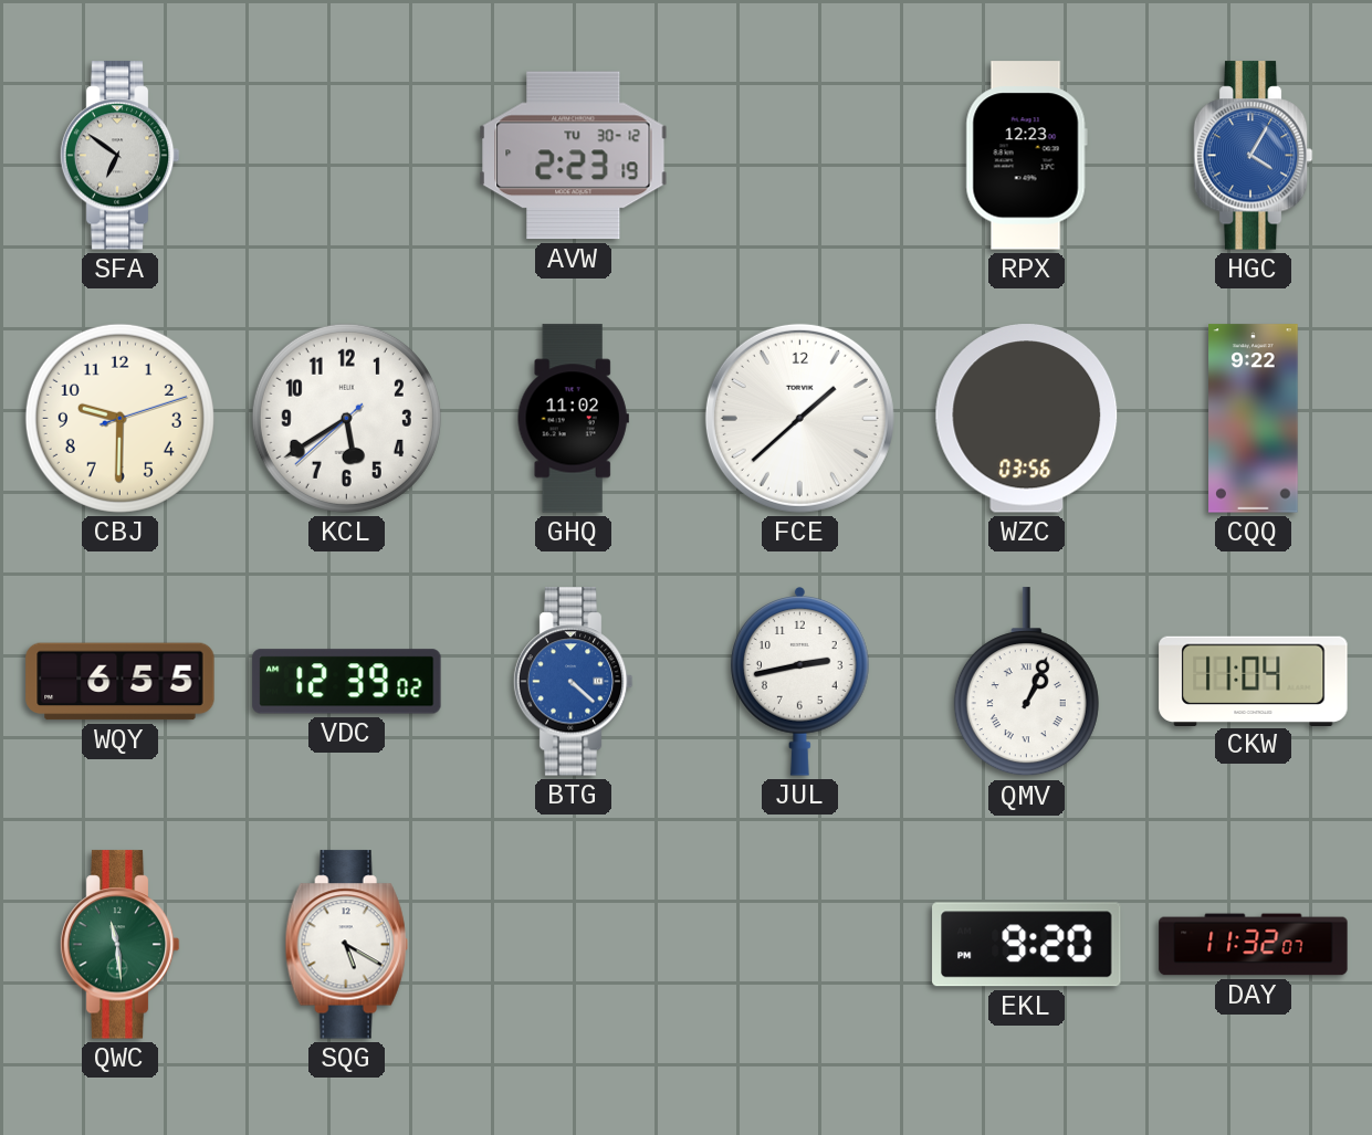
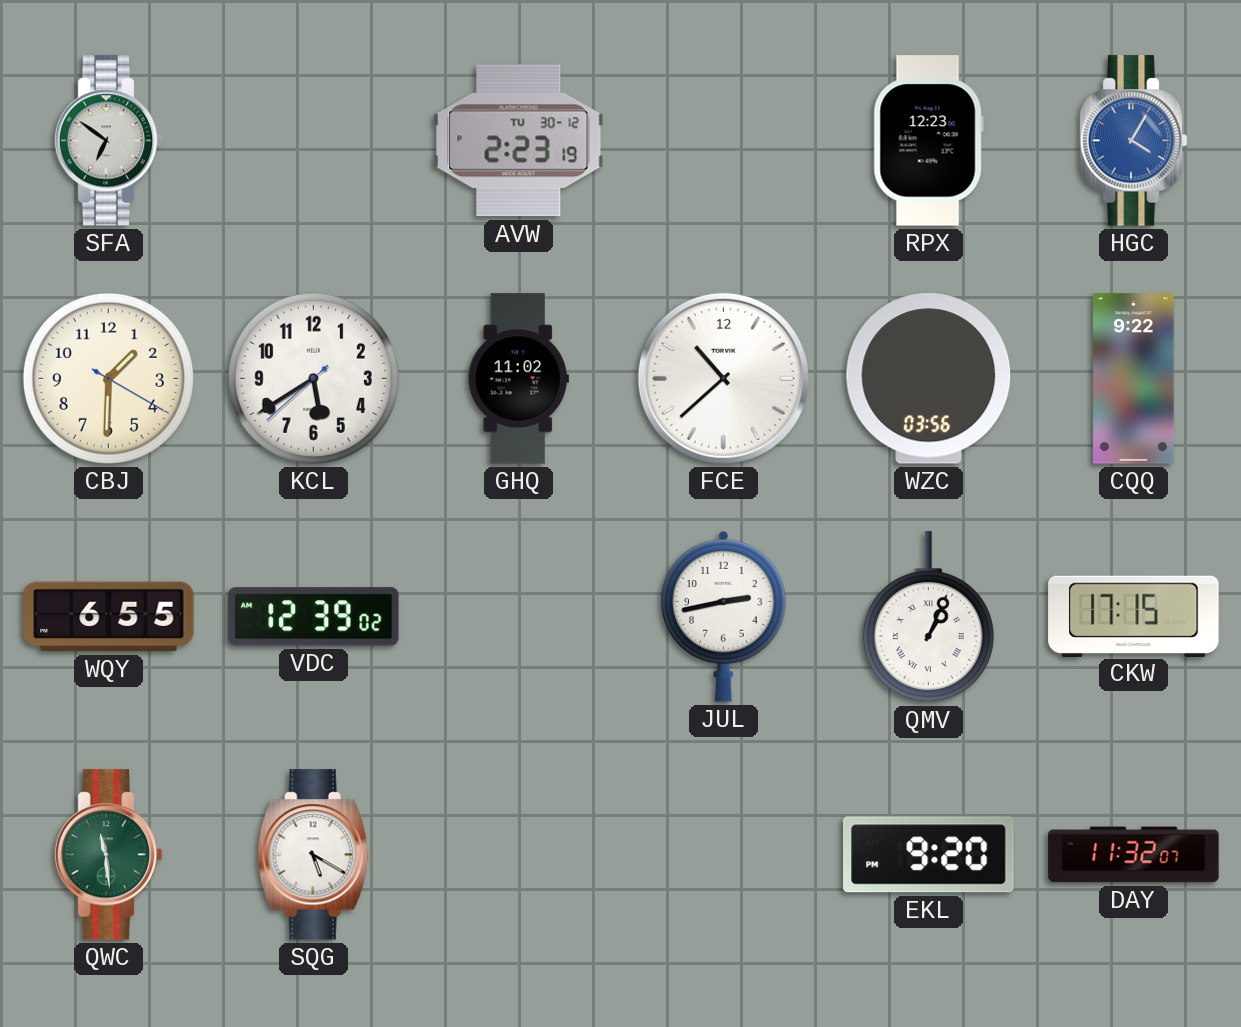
CBJ: 9:30 -> 1:30 (108, 378)
FCE: 1:38 -> 10:38 (723, 378)
BTG: 4:22 -> none (573, 682)
CKW: 11:04 -> 17:15 (1134, 616)
